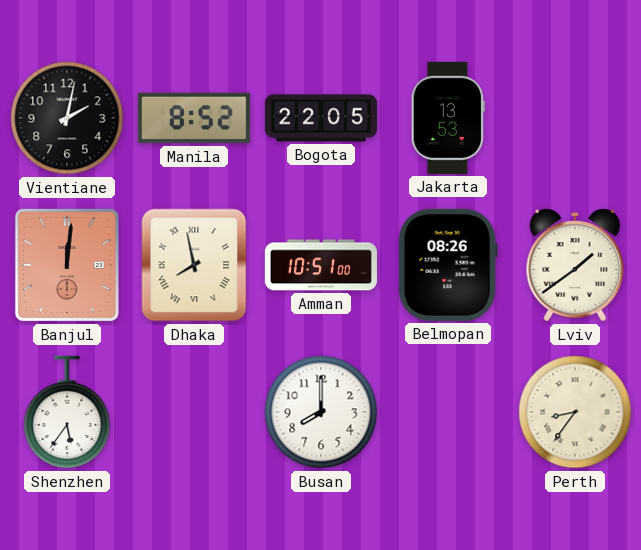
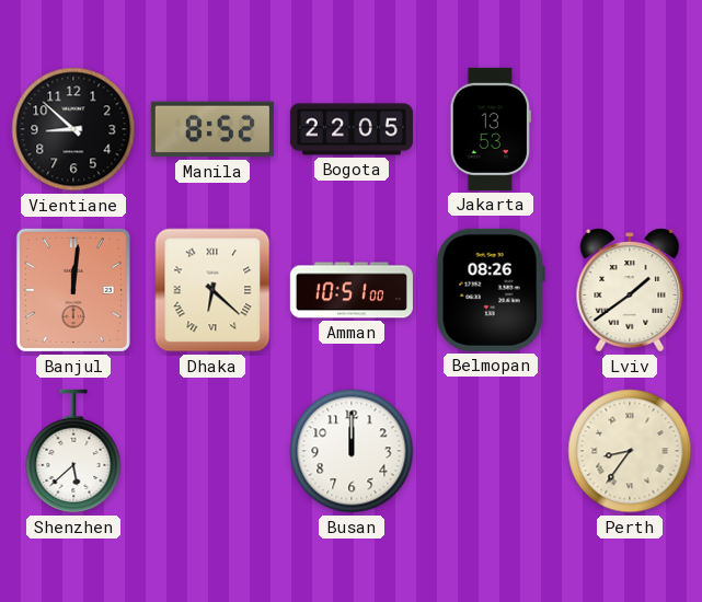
Vientiane: 2:02 -> 8:52 (73, 129)
Dhaka: 7:58 -> 6:22 (212, 290)
Shenzhen: 5:36 -> 5:38 (73, 451)
Busan: 8:00 -> 12:00 (352, 451)
